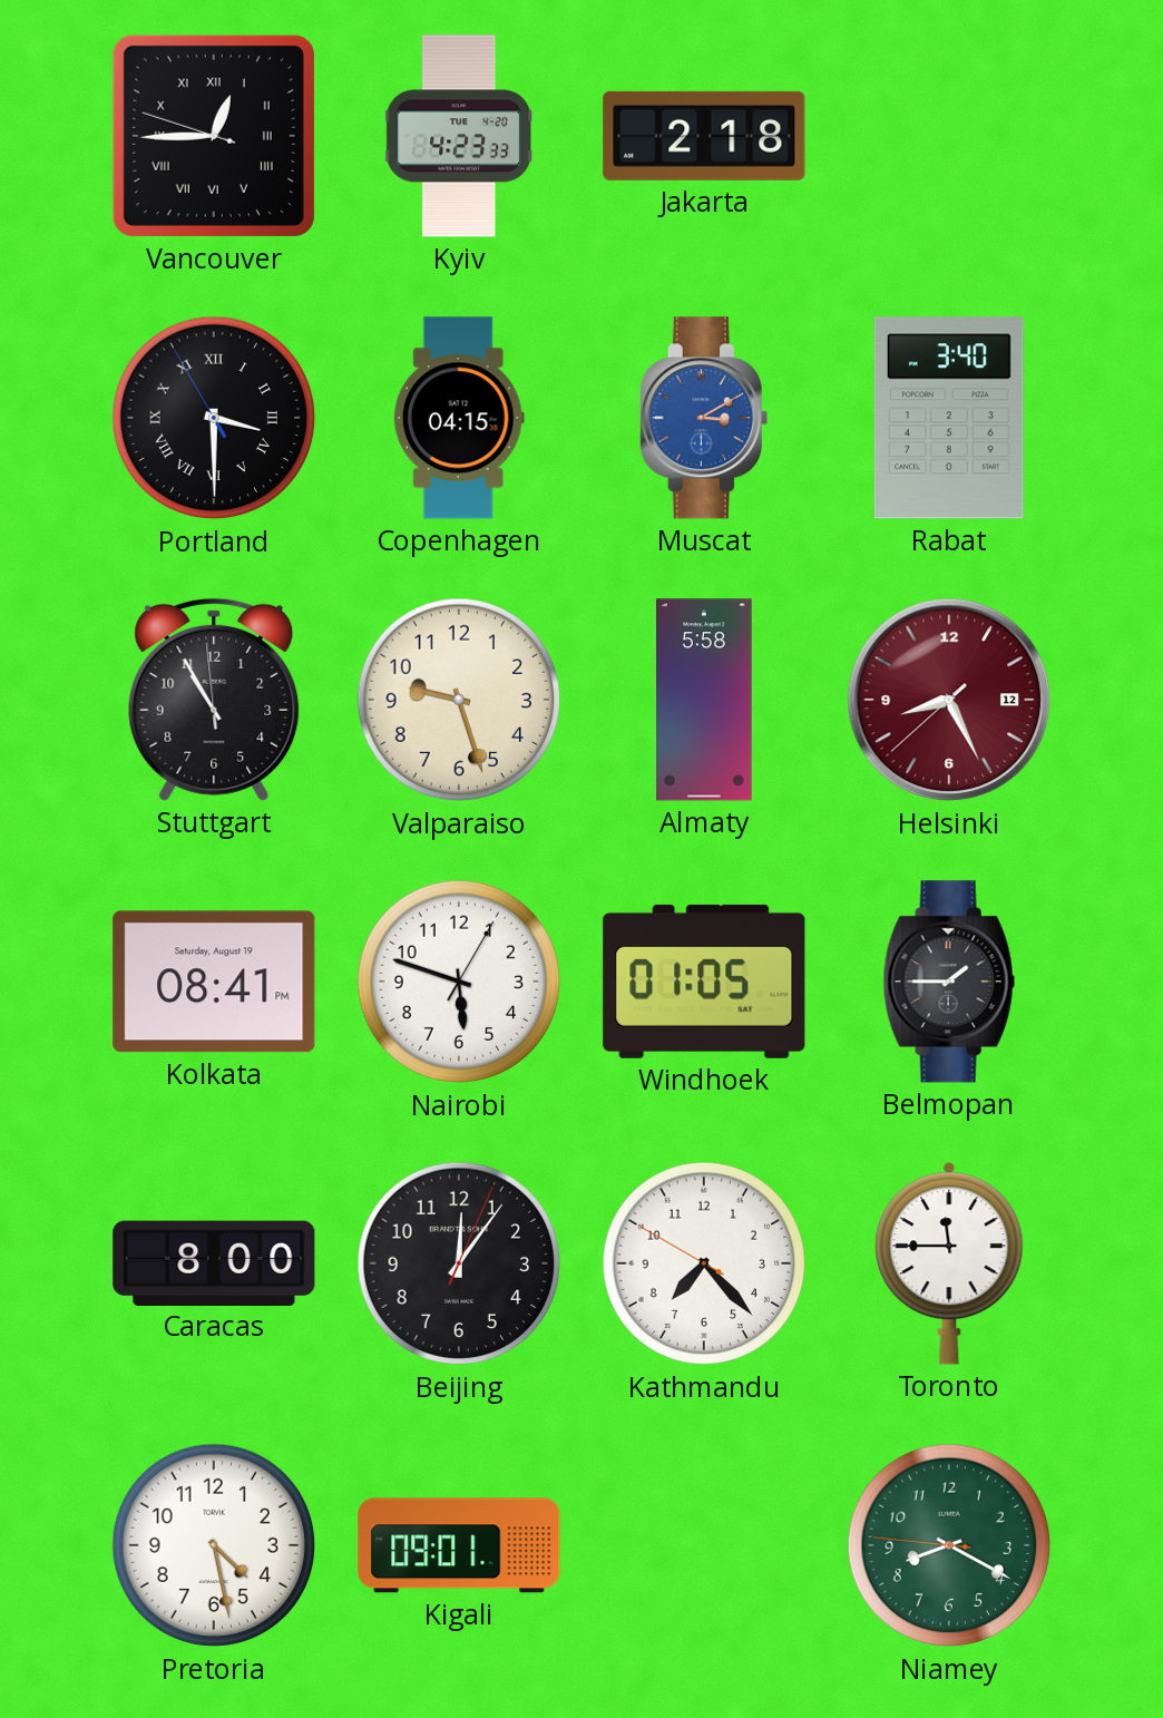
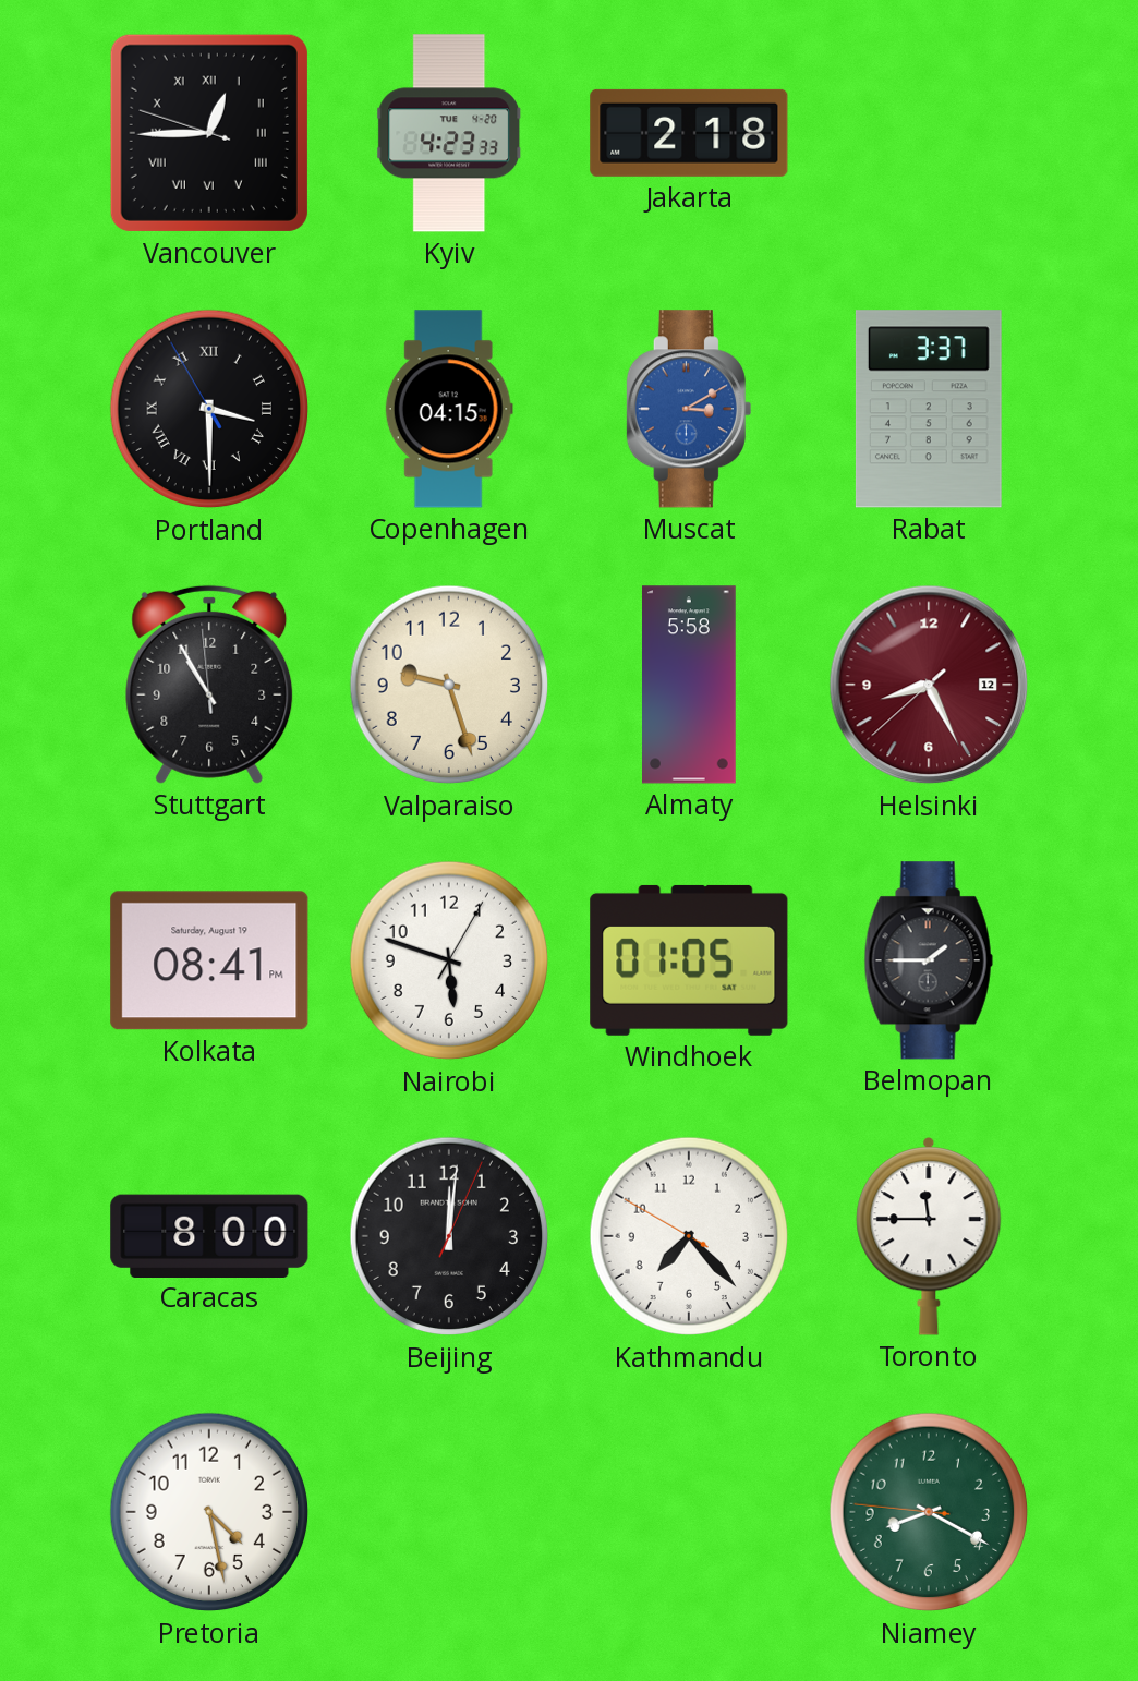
Rabat: 3:40 -> 3:37 (929, 409)
Beijing: 12:06 -> 12:01 (449, 1236)
Kigali: 09:01 -> none (459, 1545)
